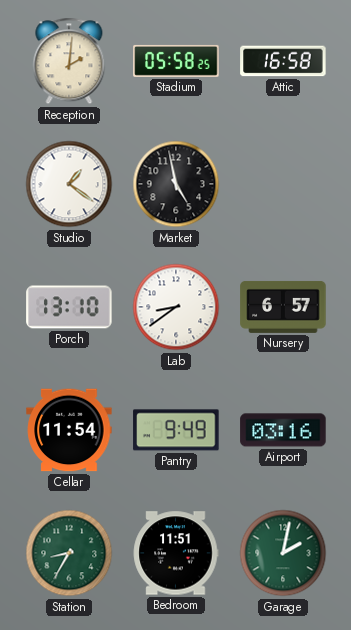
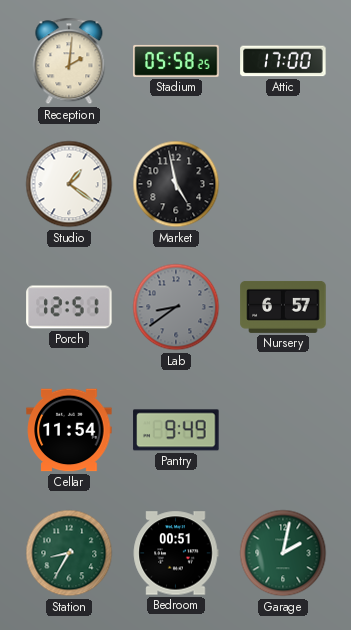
Attic: 16:58 -> 17:00 (283, 61)
Porch: 13:10 -> 12:51 (69, 307)
Lab dial: white -> grey (176, 307)
Airport: 03:16 -> none (283, 430)
Bedroom: 11:51 -> 00:51 (176, 553)
